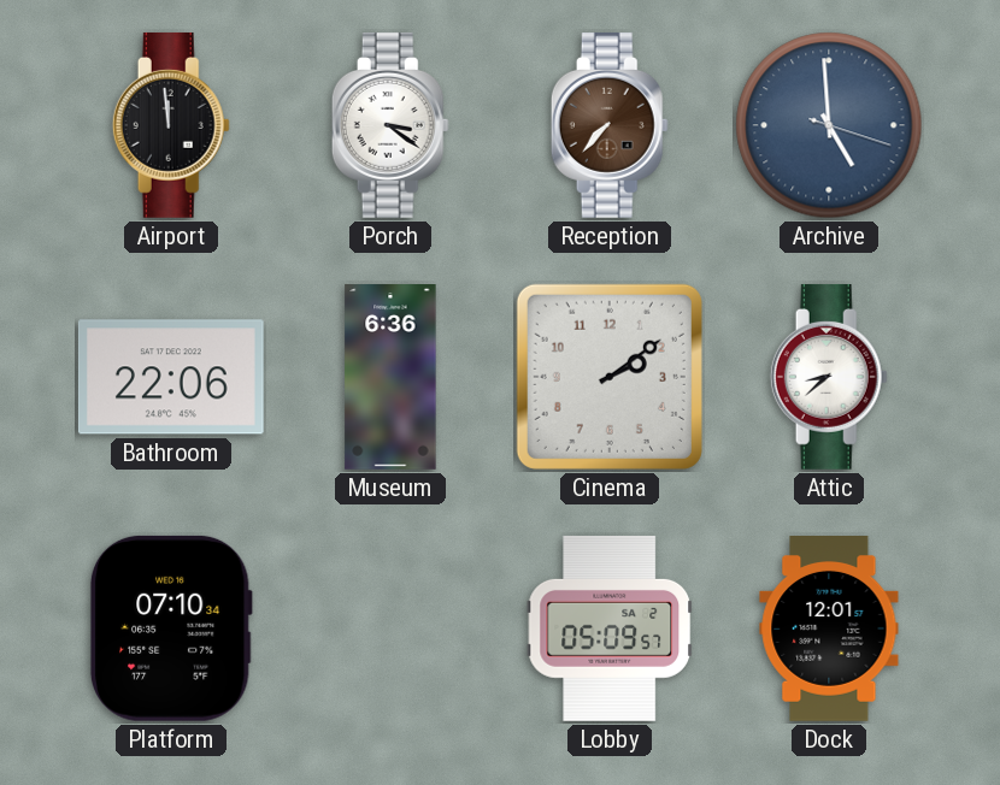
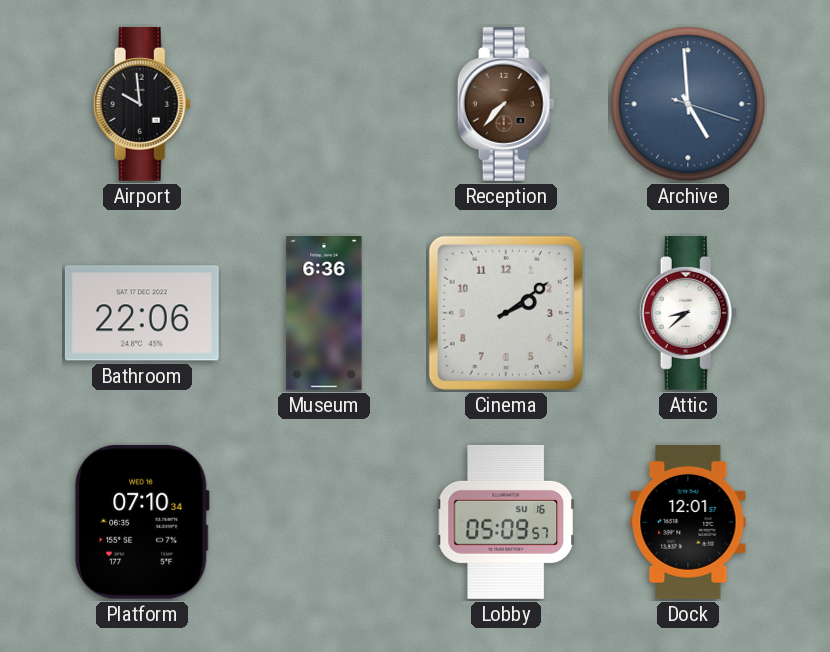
Airport: 11:59 -> 9:59 (142, 104)
Porch: 3:21 -> none (390, 125)
Lobby date: SA 2 -> SU 16 (506, 522)
